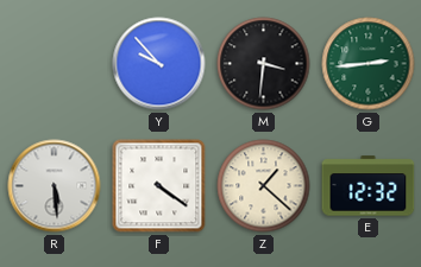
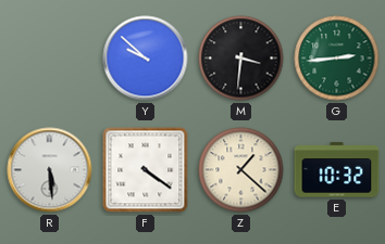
Y: 9:53 -> 9:52 (146, 59)
E: 12:32 -> 10:32 (337, 170)
